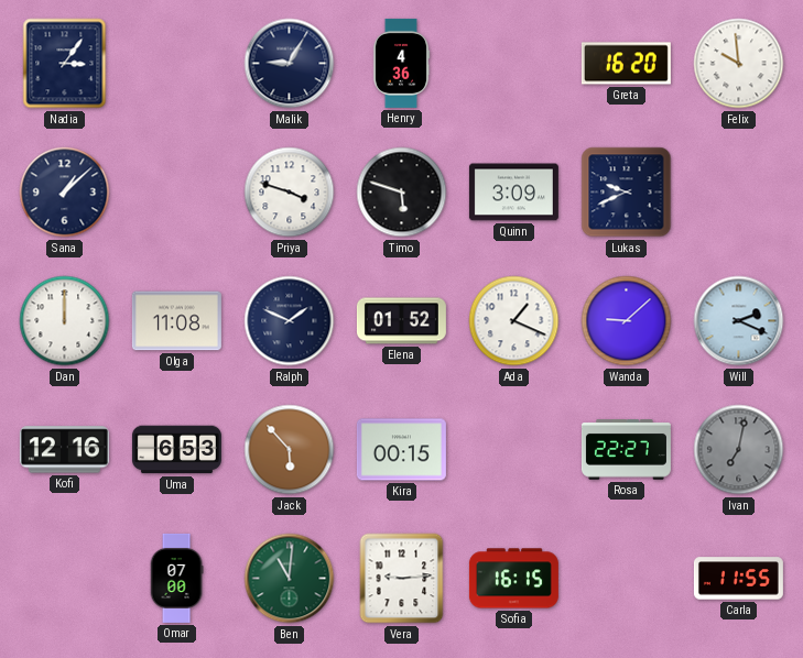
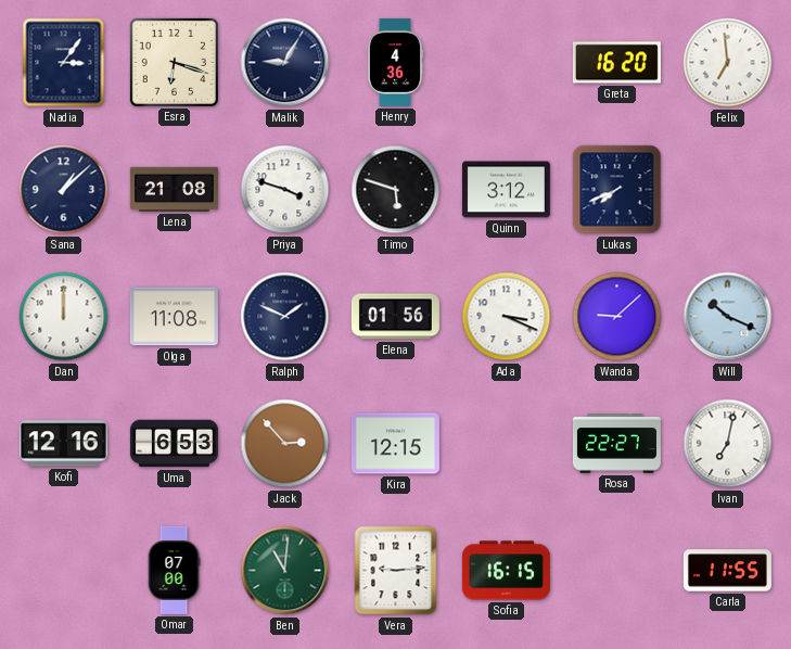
Esra: none -> 6:18 (174, 62)
Felix: 9:59 -> 6:59 (728, 63)
Lena: none -> 21:08 (174, 189)
Quinn: 3:09 -> 3:12 (506, 190)
Lukas: 9:41 -> 7:41 (617, 190)
Elena: 01:52 -> 01:56 (395, 317)
Ada: 1:19 -> 3:19 (507, 317)
Will: 2:19 -> 10:19 (728, 317)
Jack: 5:53 -> 2:53 (285, 444)
Kira: 00:15 -> 12:15 (395, 444)
Ivan dial: grey -> white (728, 444)
